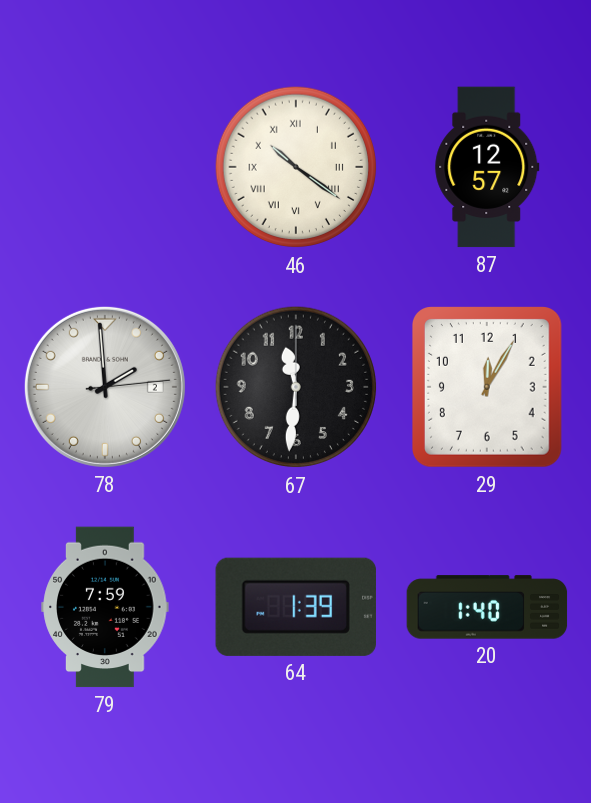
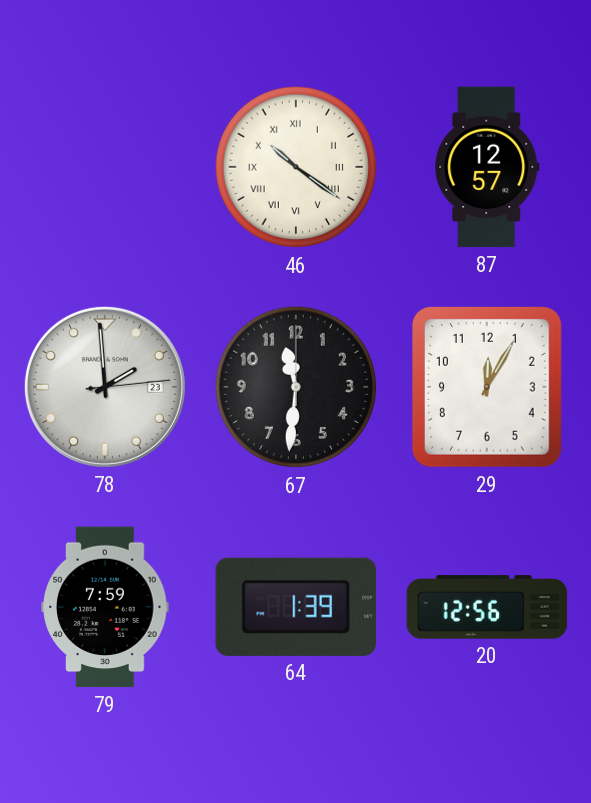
78 date: 2 -> 23 (105, 387)
20: 1:40 -> 12:56 (487, 607)
